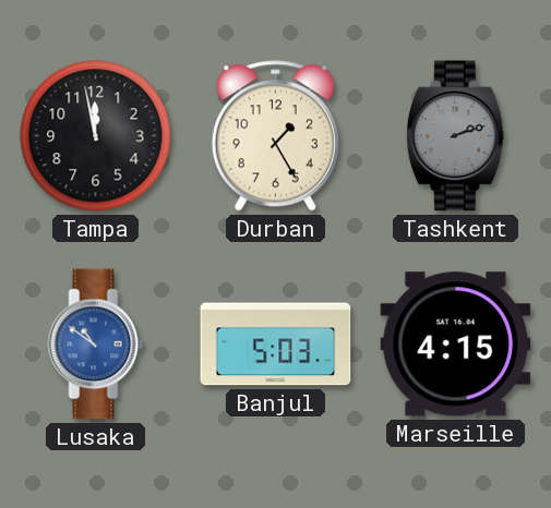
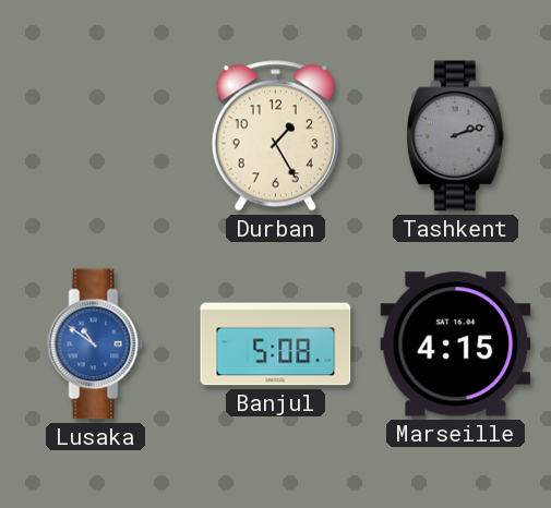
Tampa: 11:58 -> none (96, 136)
Banjul: 5:03 -> 5:08 (276, 344)
